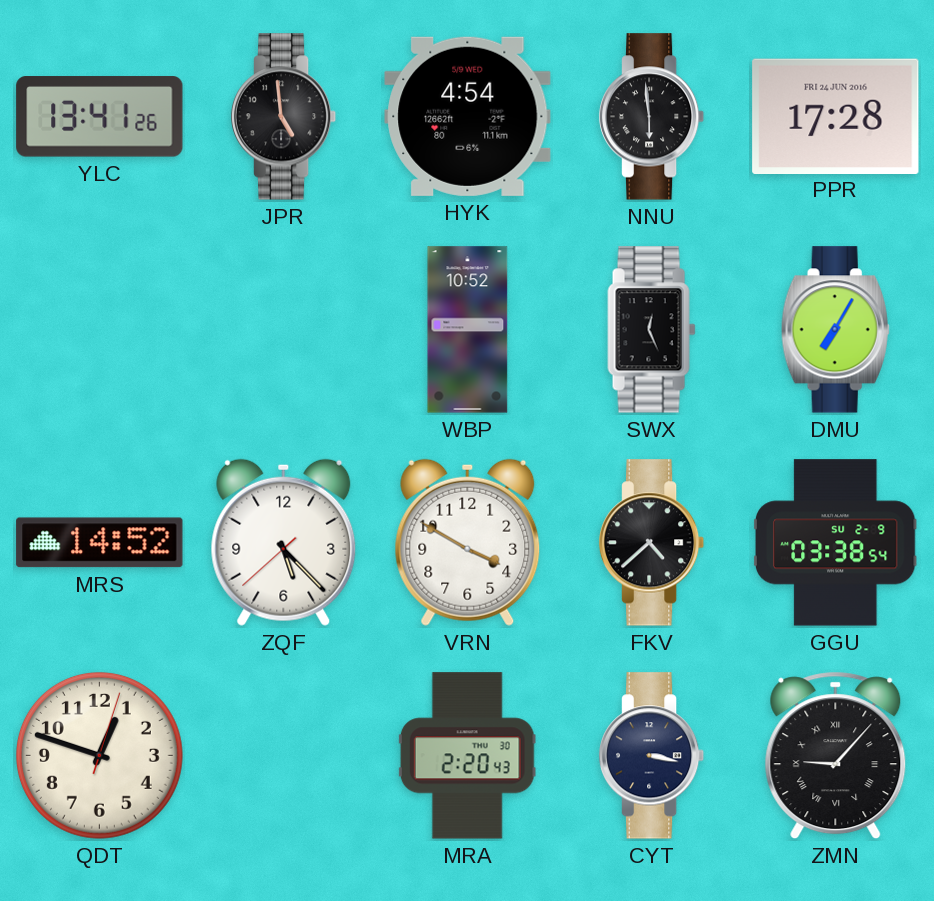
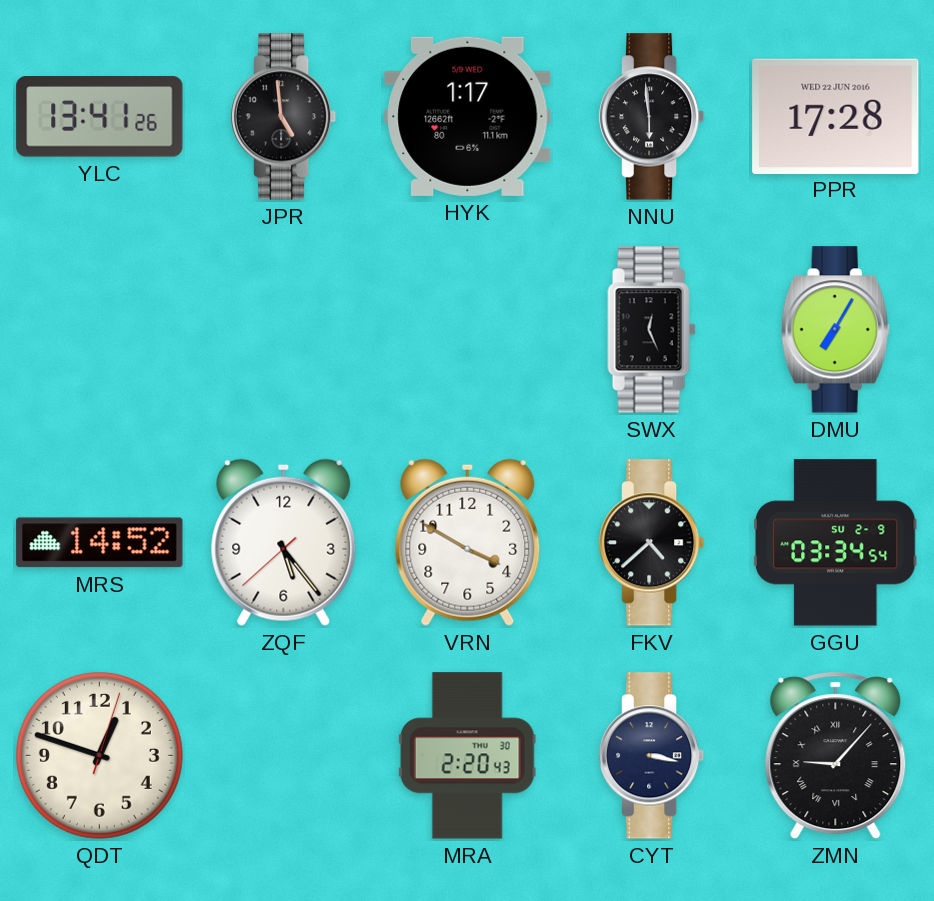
HYK: 4:54 -> 1:17 (468, 116)
PPR date: FRI 24 JUN 2016 -> WED 22 JUN 2016 (836, 116)
WBP: 10:52 -> none (468, 330)
ZQF: 5:22 -> 5:23 (284, 542)
GGU: 03:38 -> 03:34 (835, 543)
